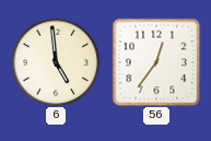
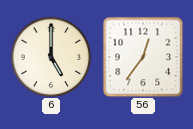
6: 4:59 -> 5:00 (51, 57)
